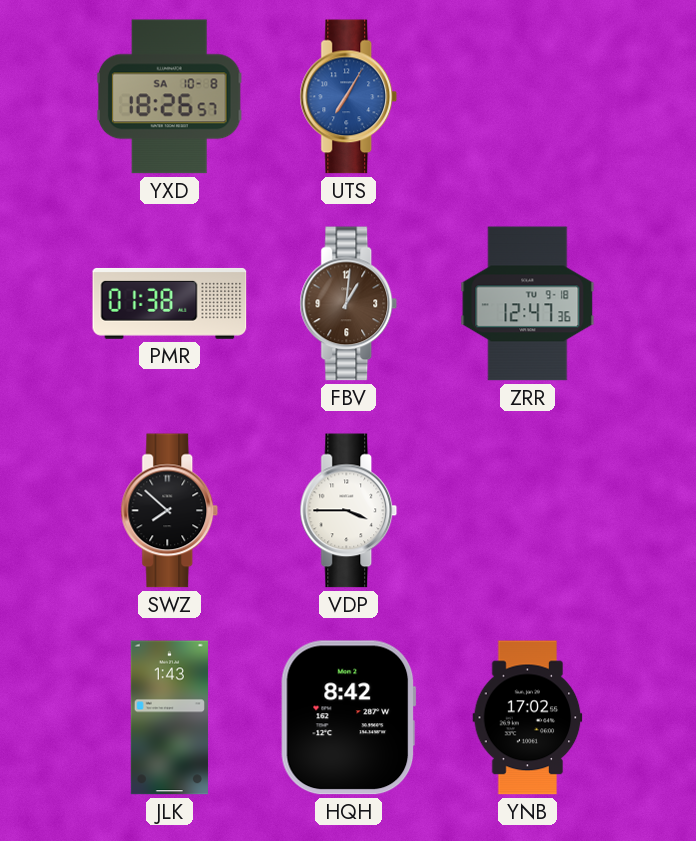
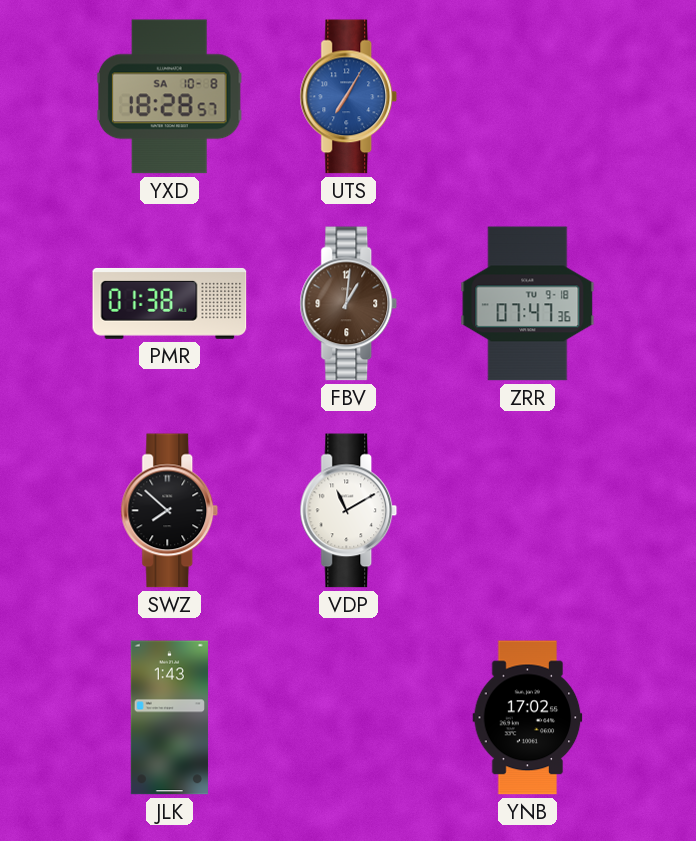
YXD: 18:26 -> 18:28 (169, 97)
ZRR: 12:47 -> 07:47 (528, 304)
VDP: 3:45 -> 11:10 (349, 511)
HQH: 8:42 -> none (349, 718)
